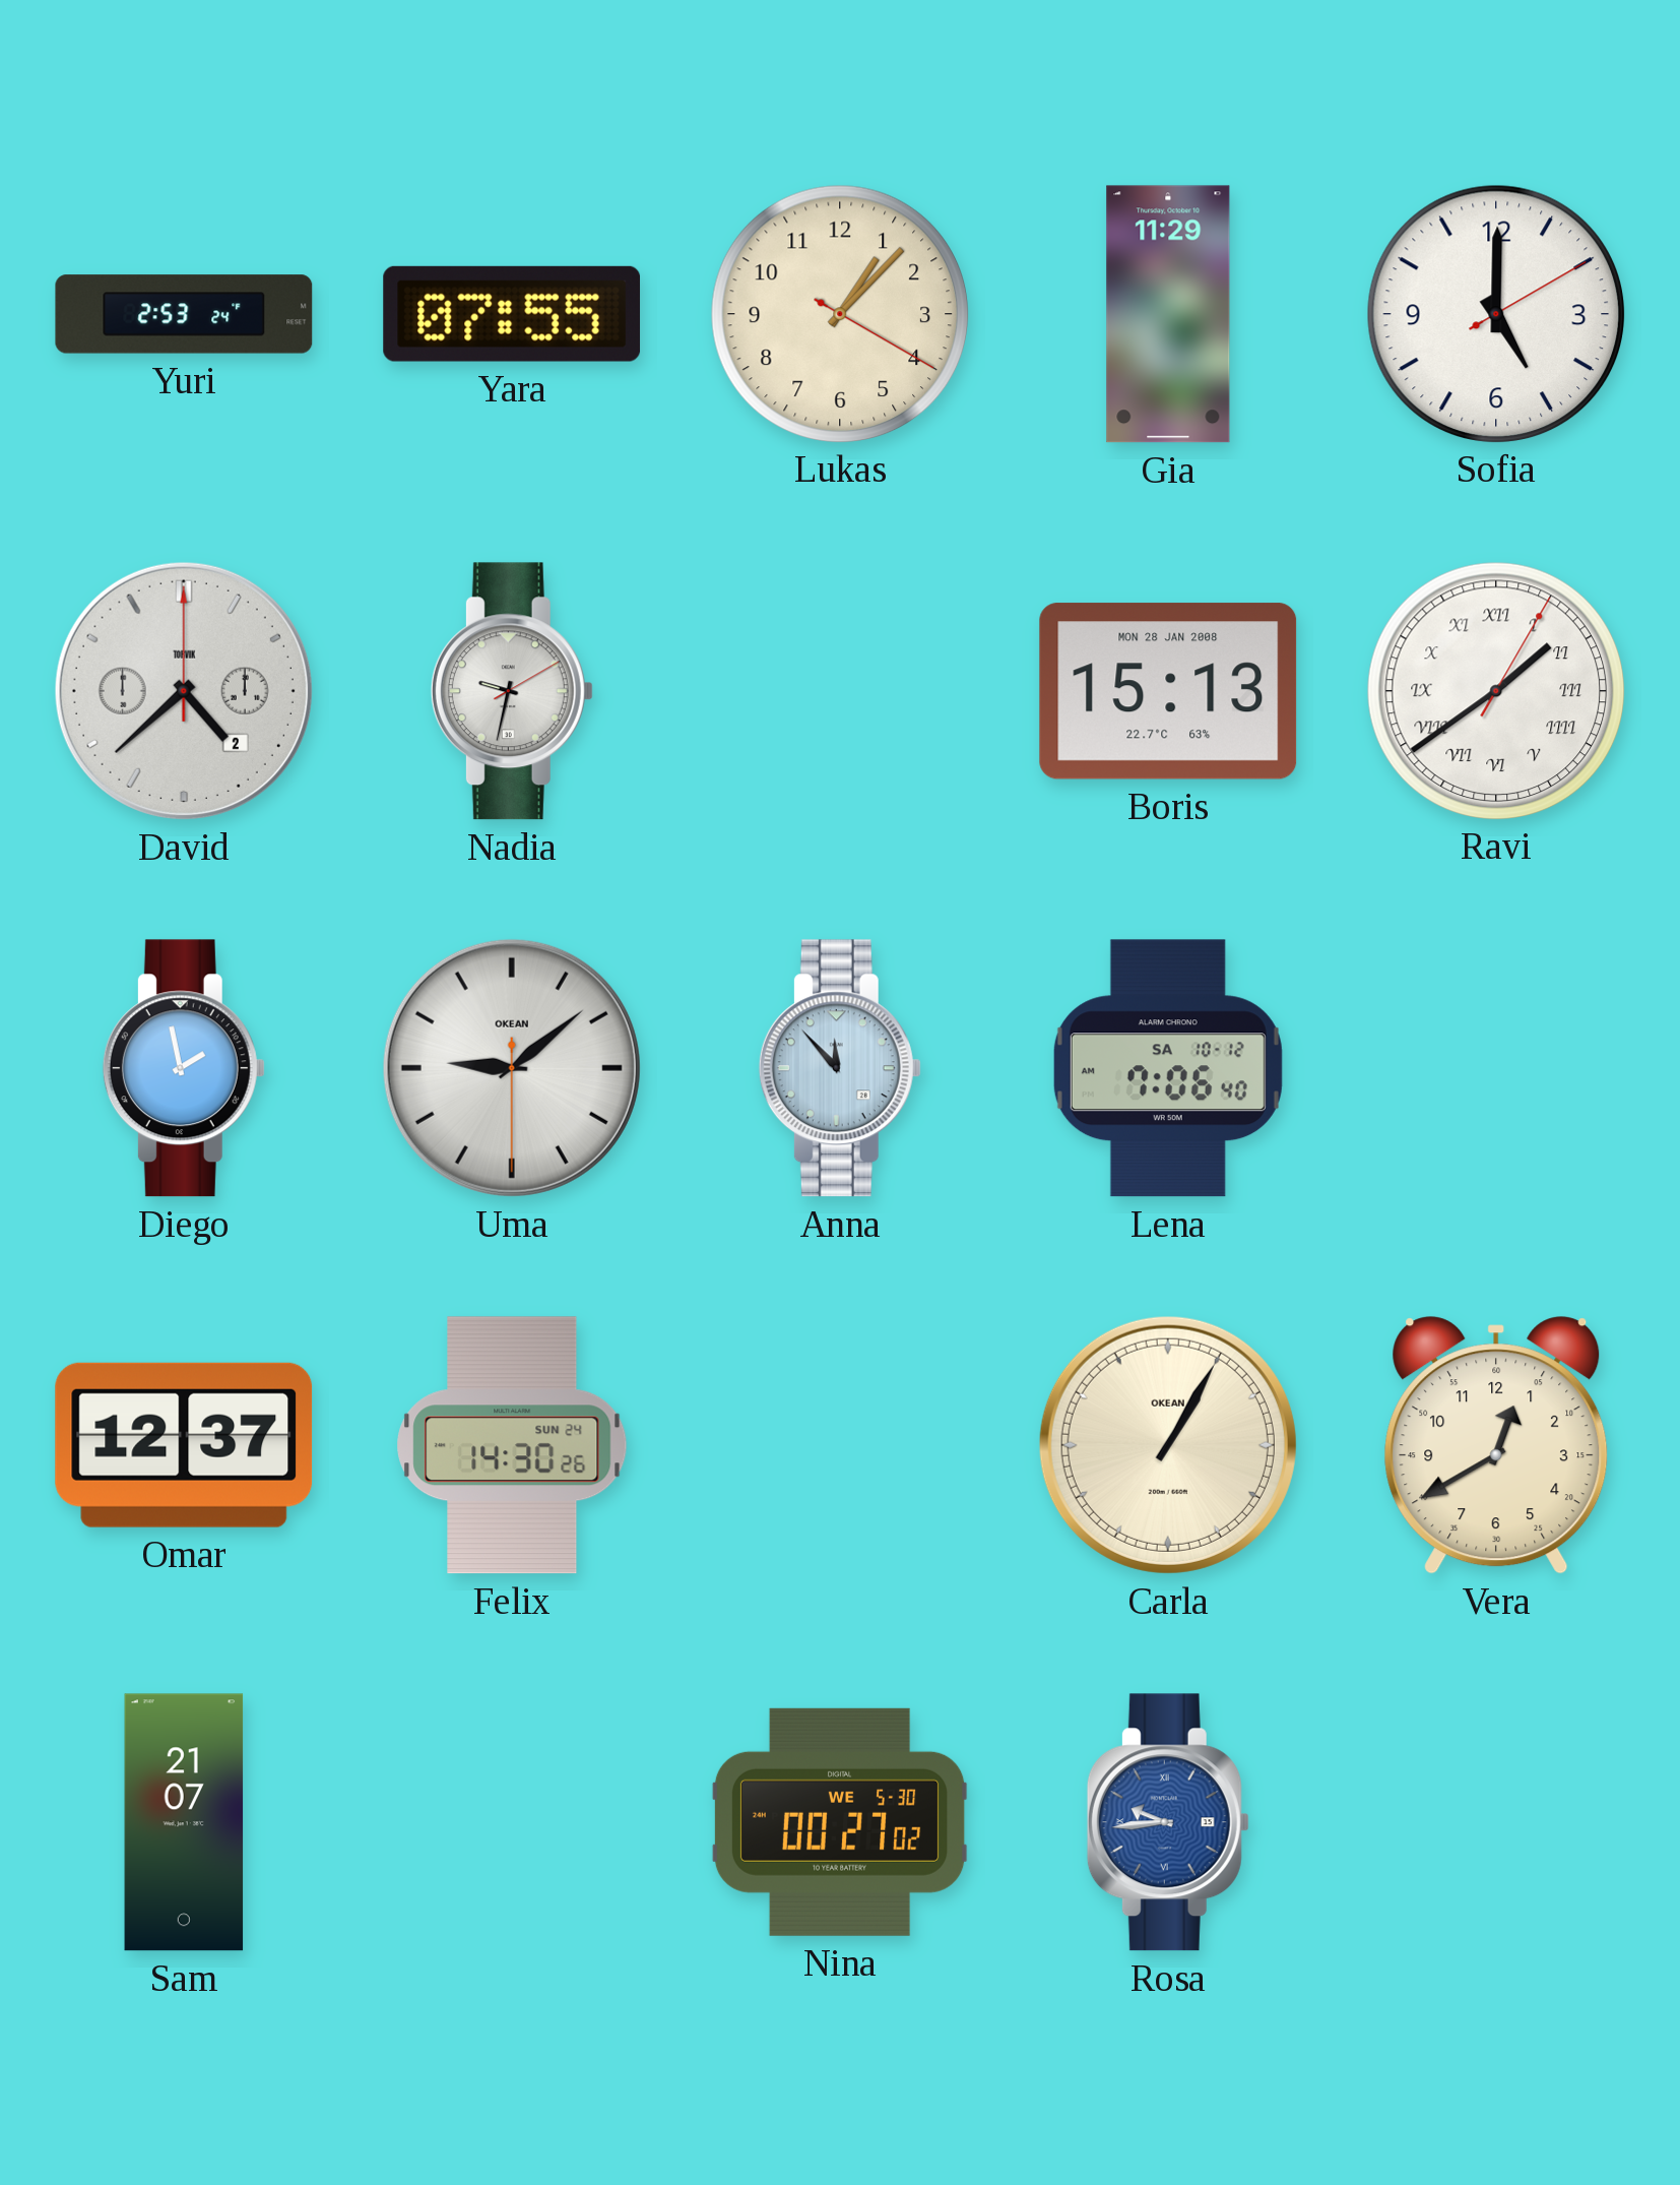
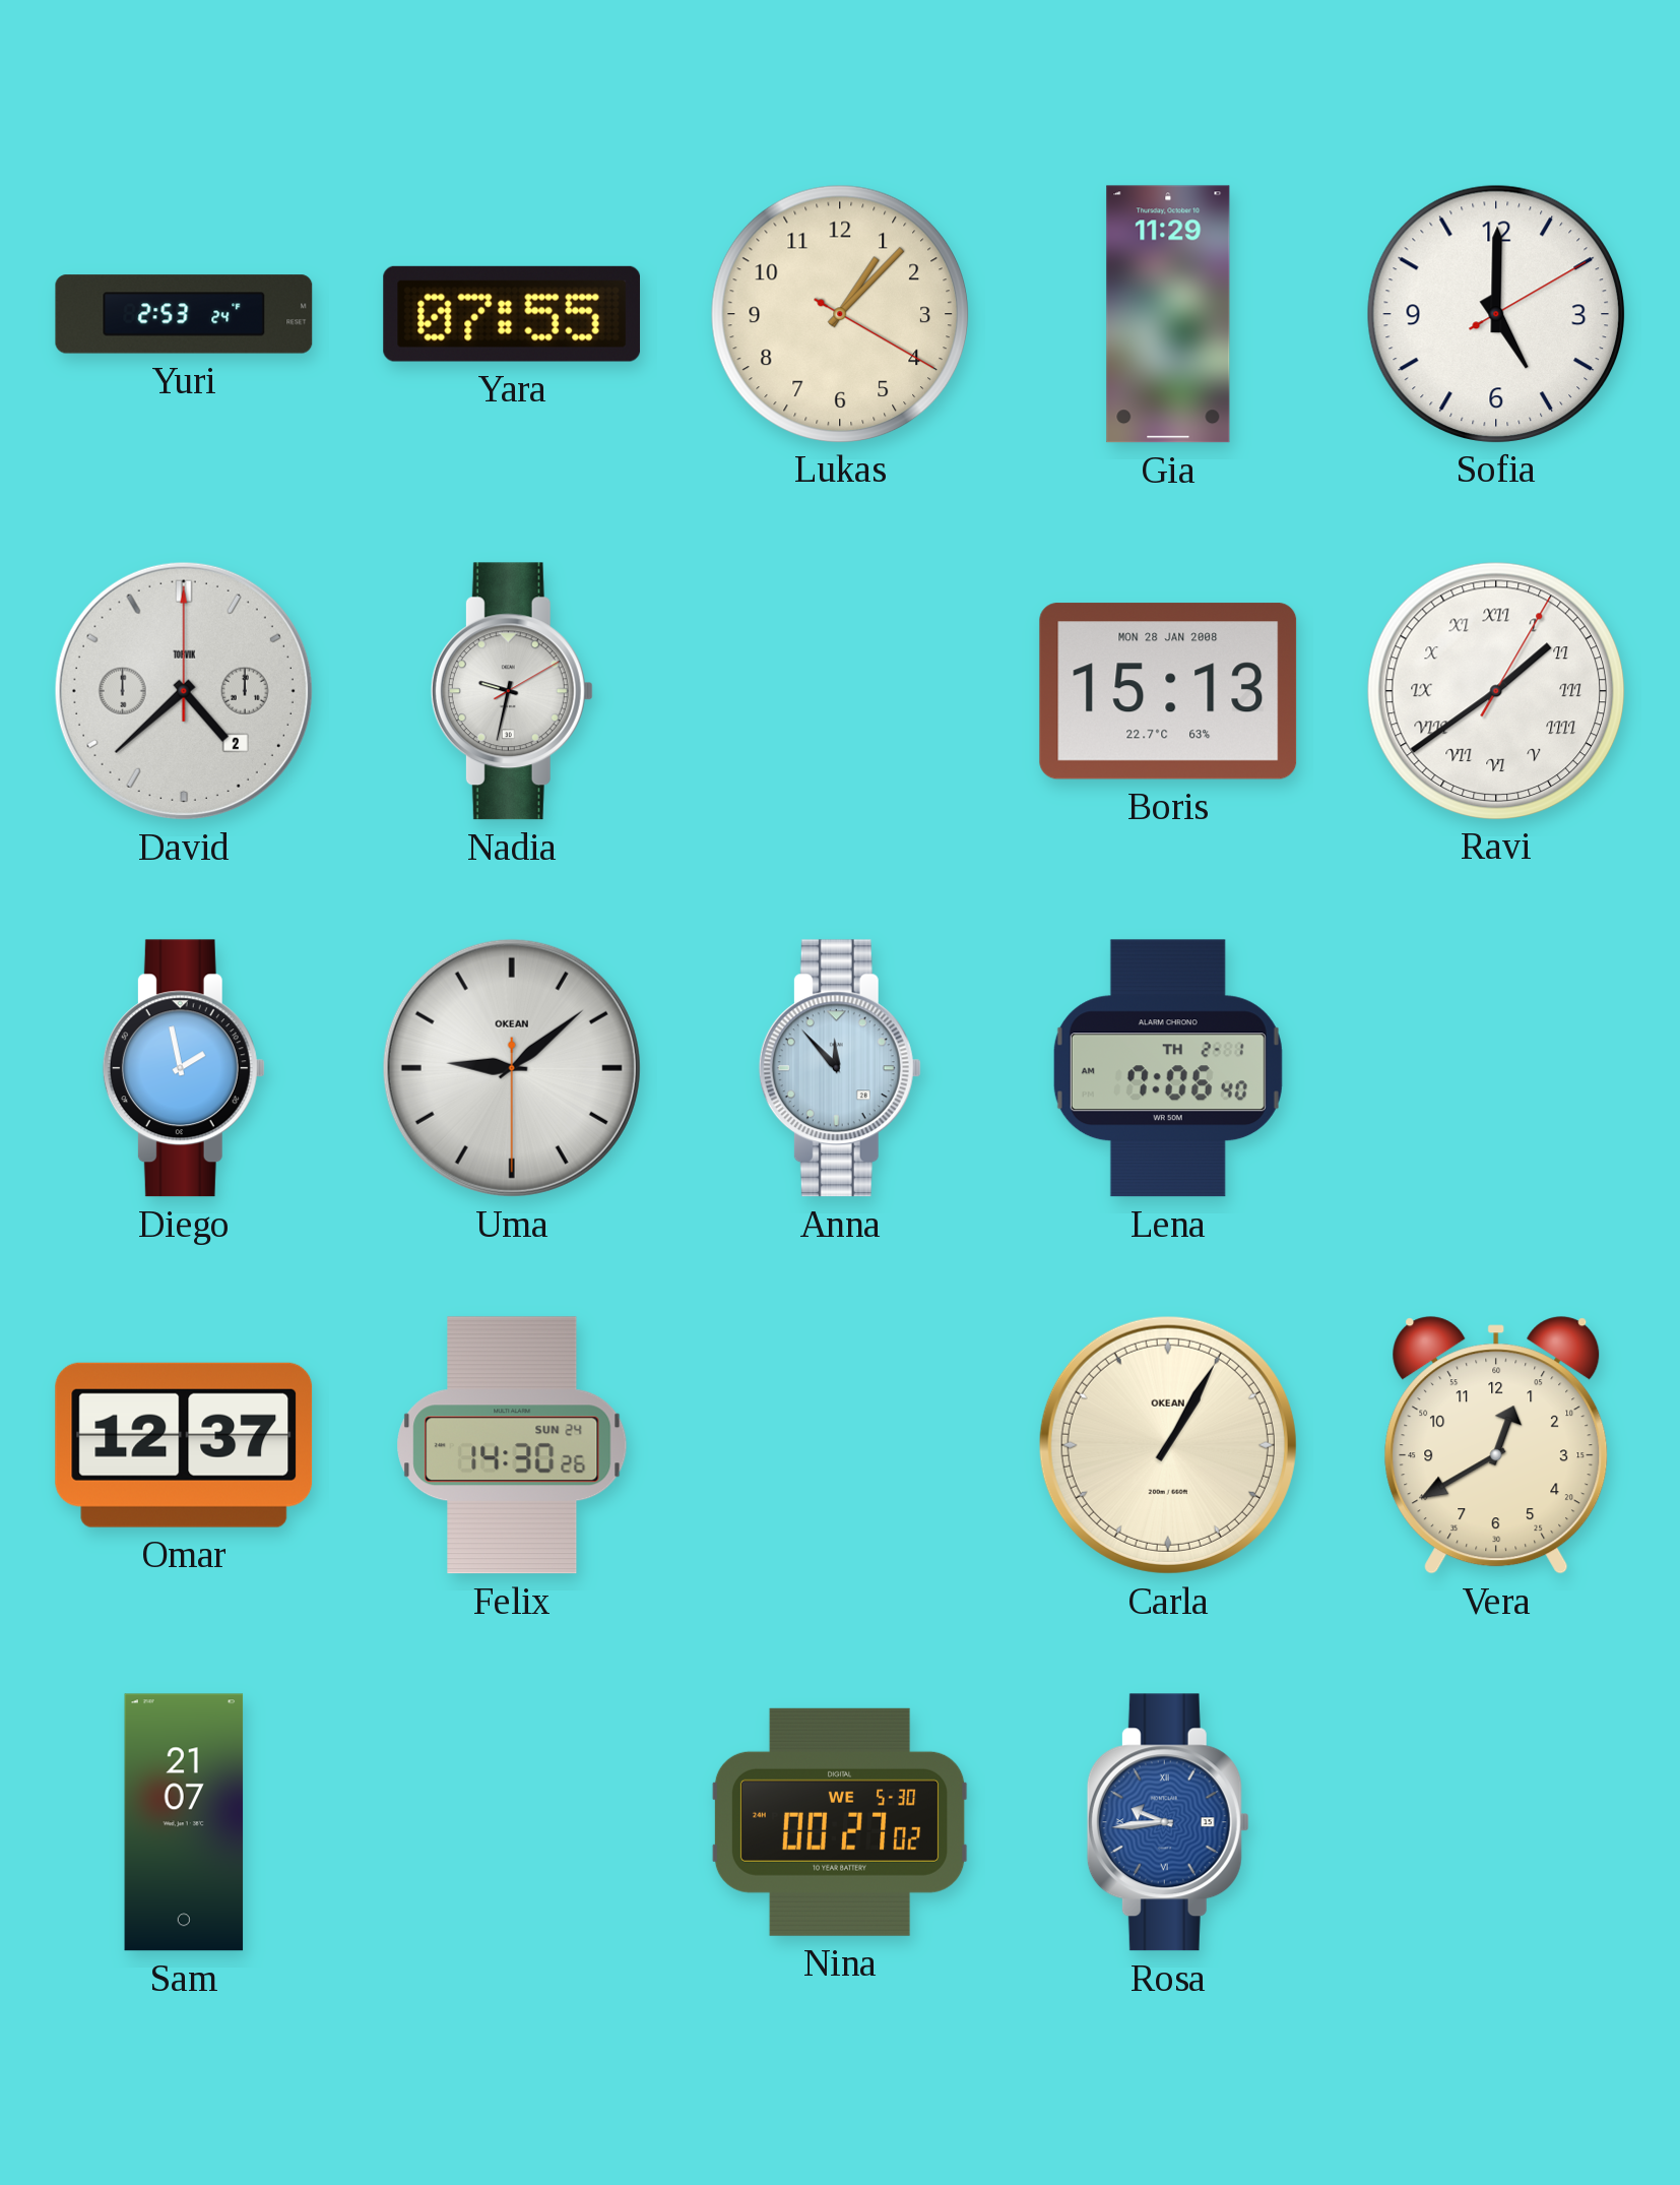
Lena date: SA 10-12 -> TH 2-1 (1168, 1068)
